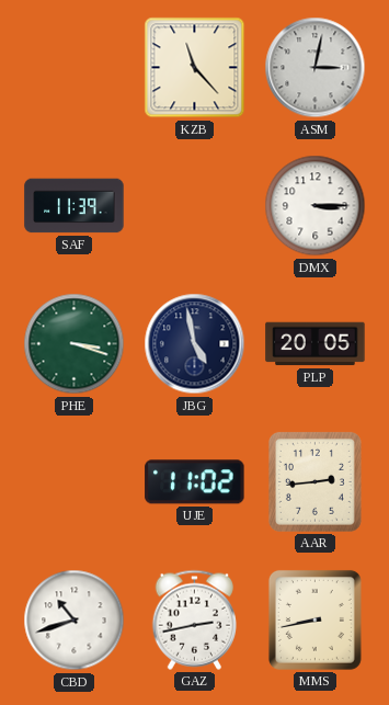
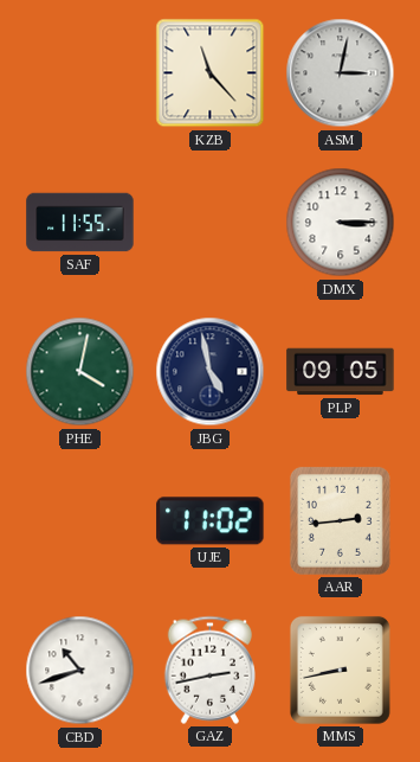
SAF: 11:39 -> 11:55 (80, 223)
PHE: 3:18 -> 4:02 (80, 372)
PLP: 20:05 -> 09:05 (341, 372)
